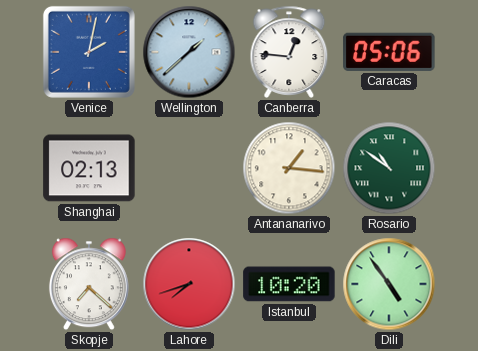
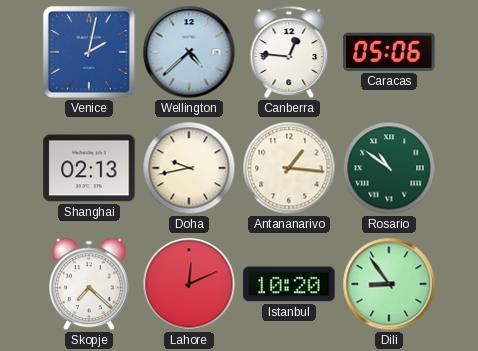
Wellington: 1:38 -> 4:38 (189, 52)
Doha: none -> 9:43 (189, 168)
Lahore: 7:42 -> 12:11 (189, 284)
Dili: 4:54 -> 8:54 (389, 284)
